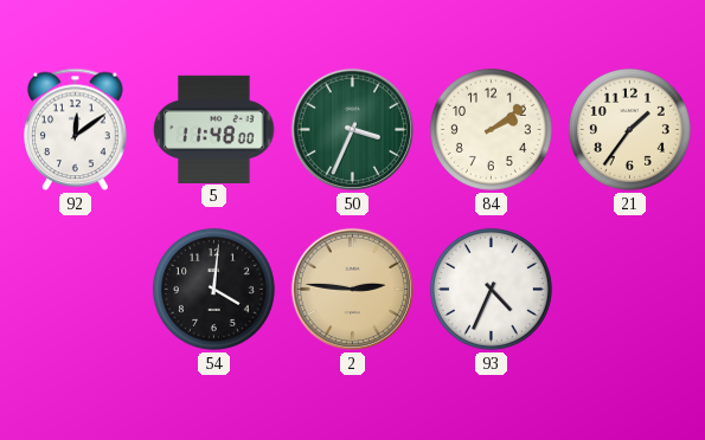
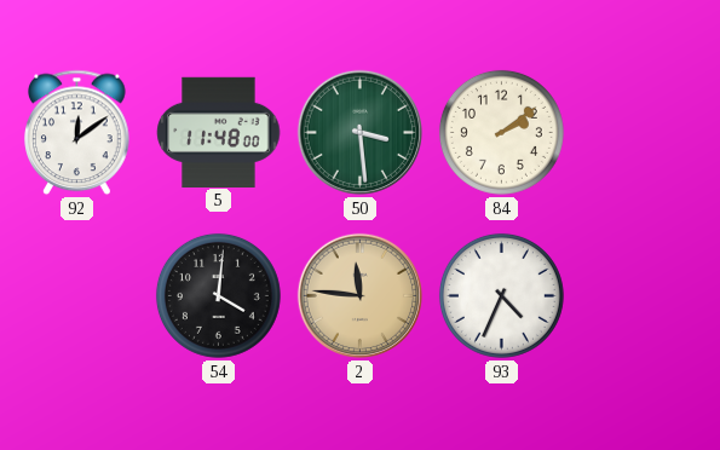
50: 3:34 -> 3:29 (359, 132)
21: 1:36 -> none (629, 129)
2: 2:46 -> 11:46 (359, 295)
